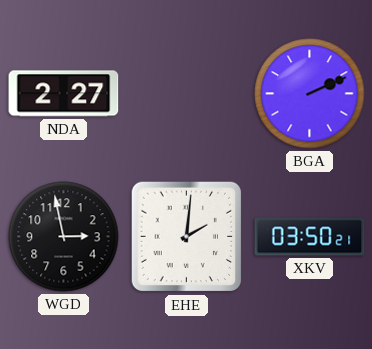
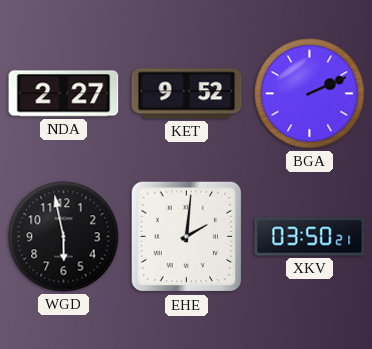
KET: none -> 9:52 (187, 94)
WGD: 2:58 -> 5:58 (64, 237)
